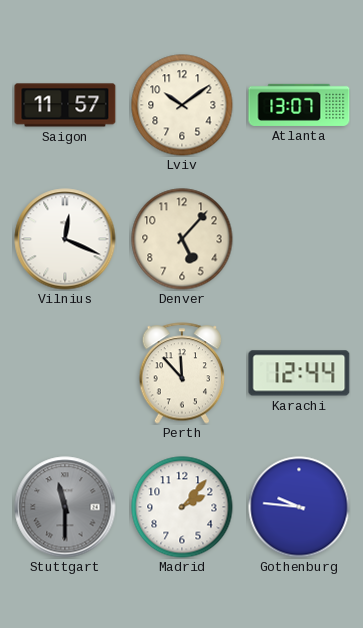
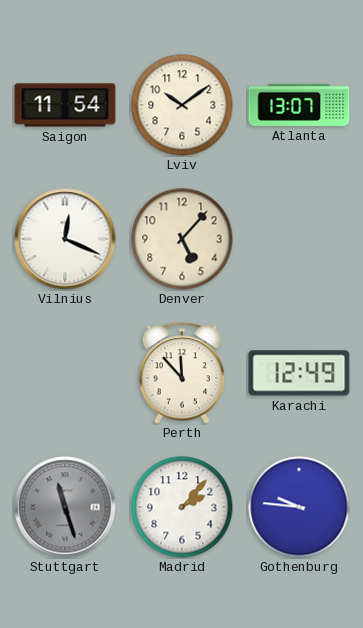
Saigon: 11:57 -> 11:54 (65, 105)
Karachi: 12:44 -> 12:49 (299, 373)
Stuttgart: 11:30 -> 11:27 (65, 507)
